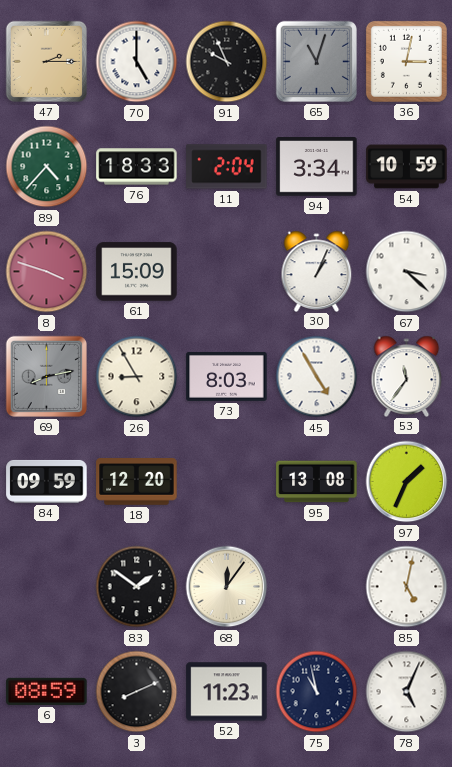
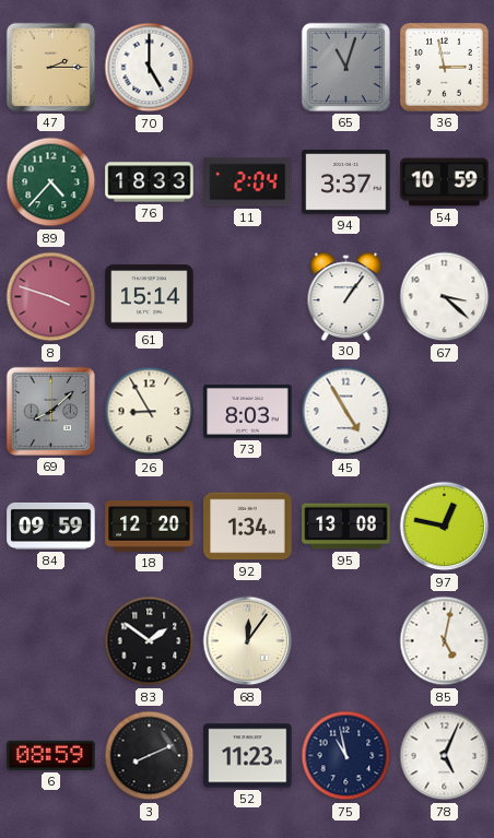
91: 9:56 -> none (227, 62)
36: 3:02 -> 2:58 (444, 67)
94: 3:34 -> 3:37 (346, 182)
61: 15:09 -> 15:14 (150, 297)
30: 1:04 -> 1:06 (346, 296)
69: 8:13 -> 8:08 (50, 411)
53: 11:36 -> none (407, 376)
92: none -> 1:34 (248, 527)
97: 1:34 -> 12:47 (445, 527)
